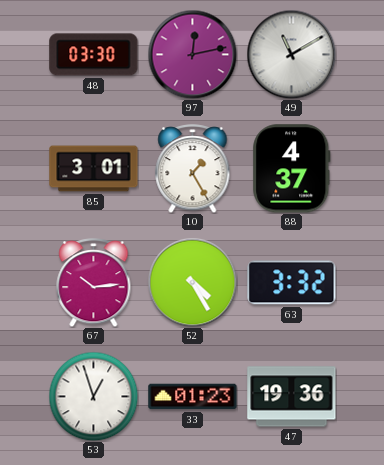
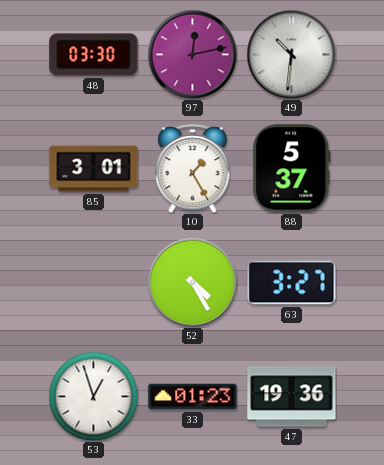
49: 11:10 -> 10:31 (291, 54)
88: 4:37 -> 5:37 (292, 169)
67: 10:14 -> none (94, 283)
63: 3:32 -> 3:27 (292, 283)
